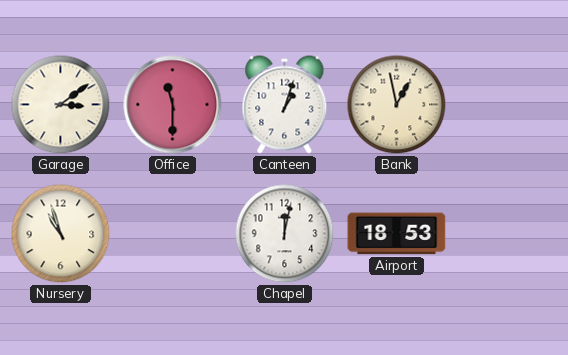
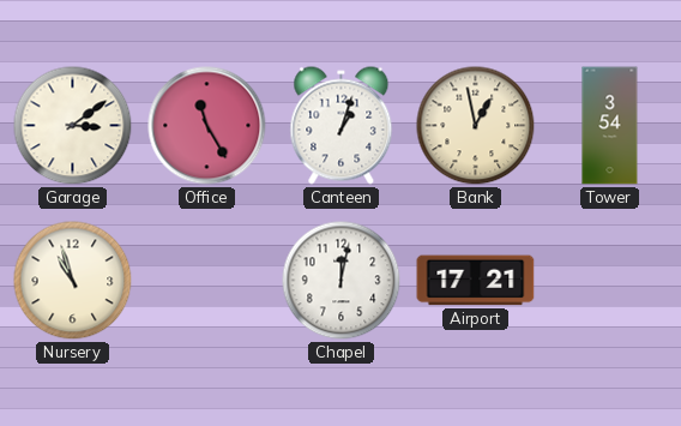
Office: 11:30 -> 11:25 (207, 126)
Tower: none -> 3:54 (610, 126)
Airport: 18:53 -> 17:21 (476, 281)
